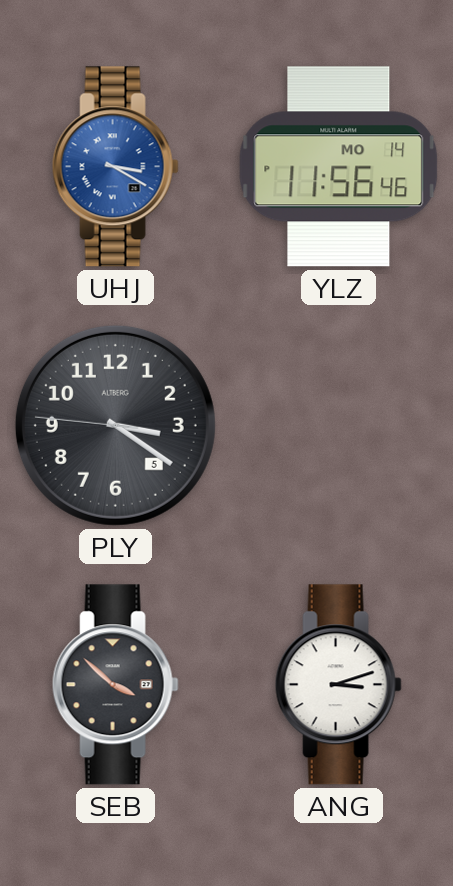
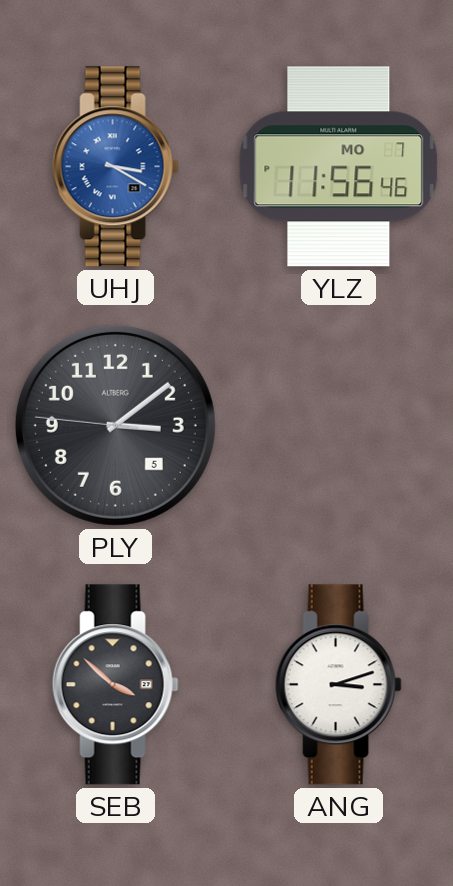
YLZ date: MO 14 -> MO 7 (339, 167)
PLY: 3:20 -> 3:08 (115, 425)
